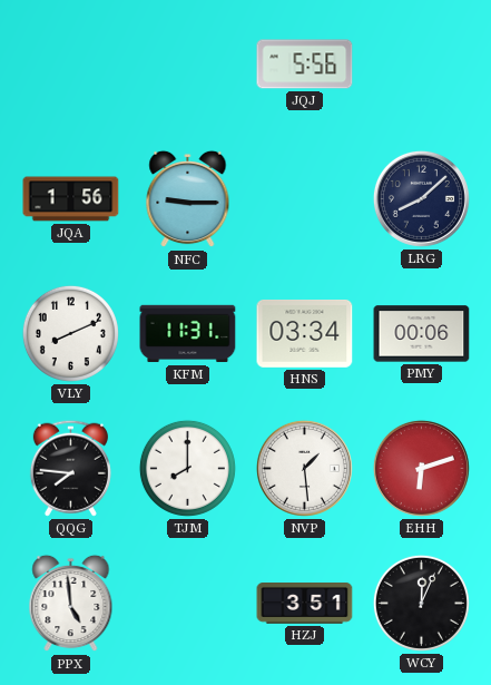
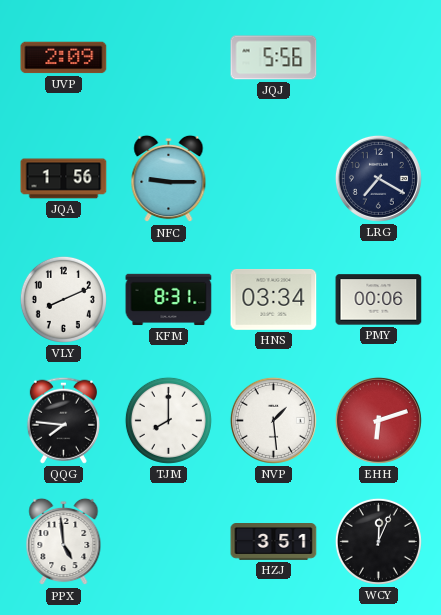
UVP: none -> 2:09 (64, 58)
LRG: 8:08 -> 7:20 (378, 178)
KFM: 11:31 -> 8:31 (169, 300)
